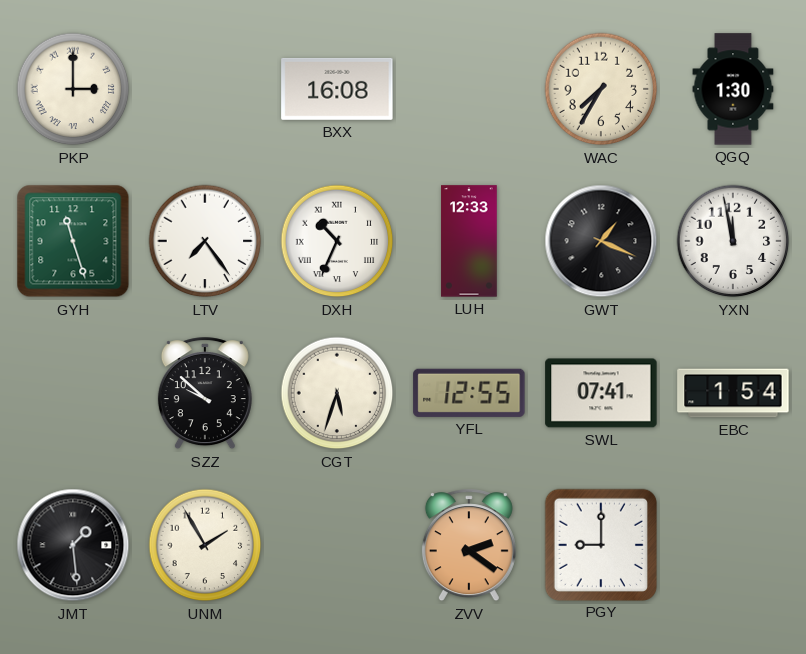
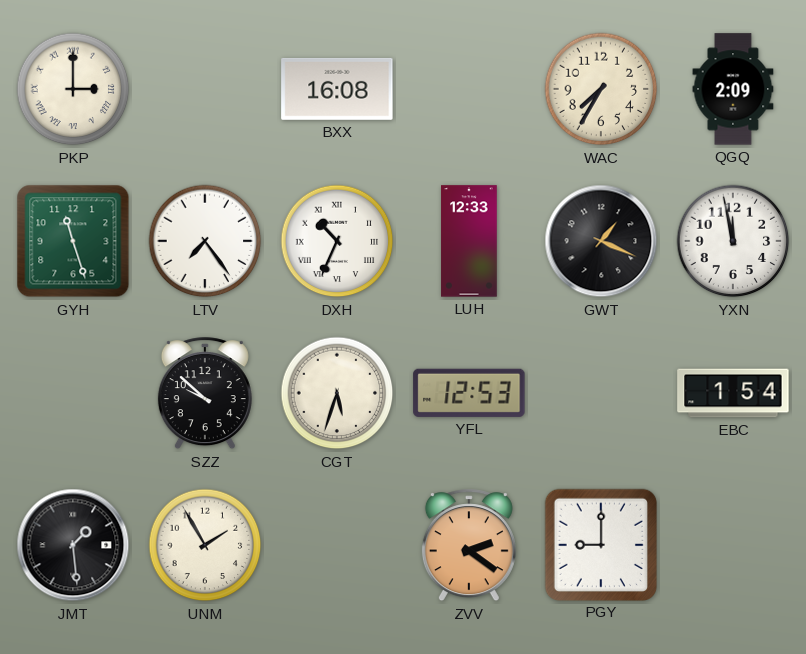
QGQ: 1:30 -> 2:09 (733, 89)
YFL: 12:55 -> 12:53 (469, 393)
SWL: 07:41 -> none (601, 393)
